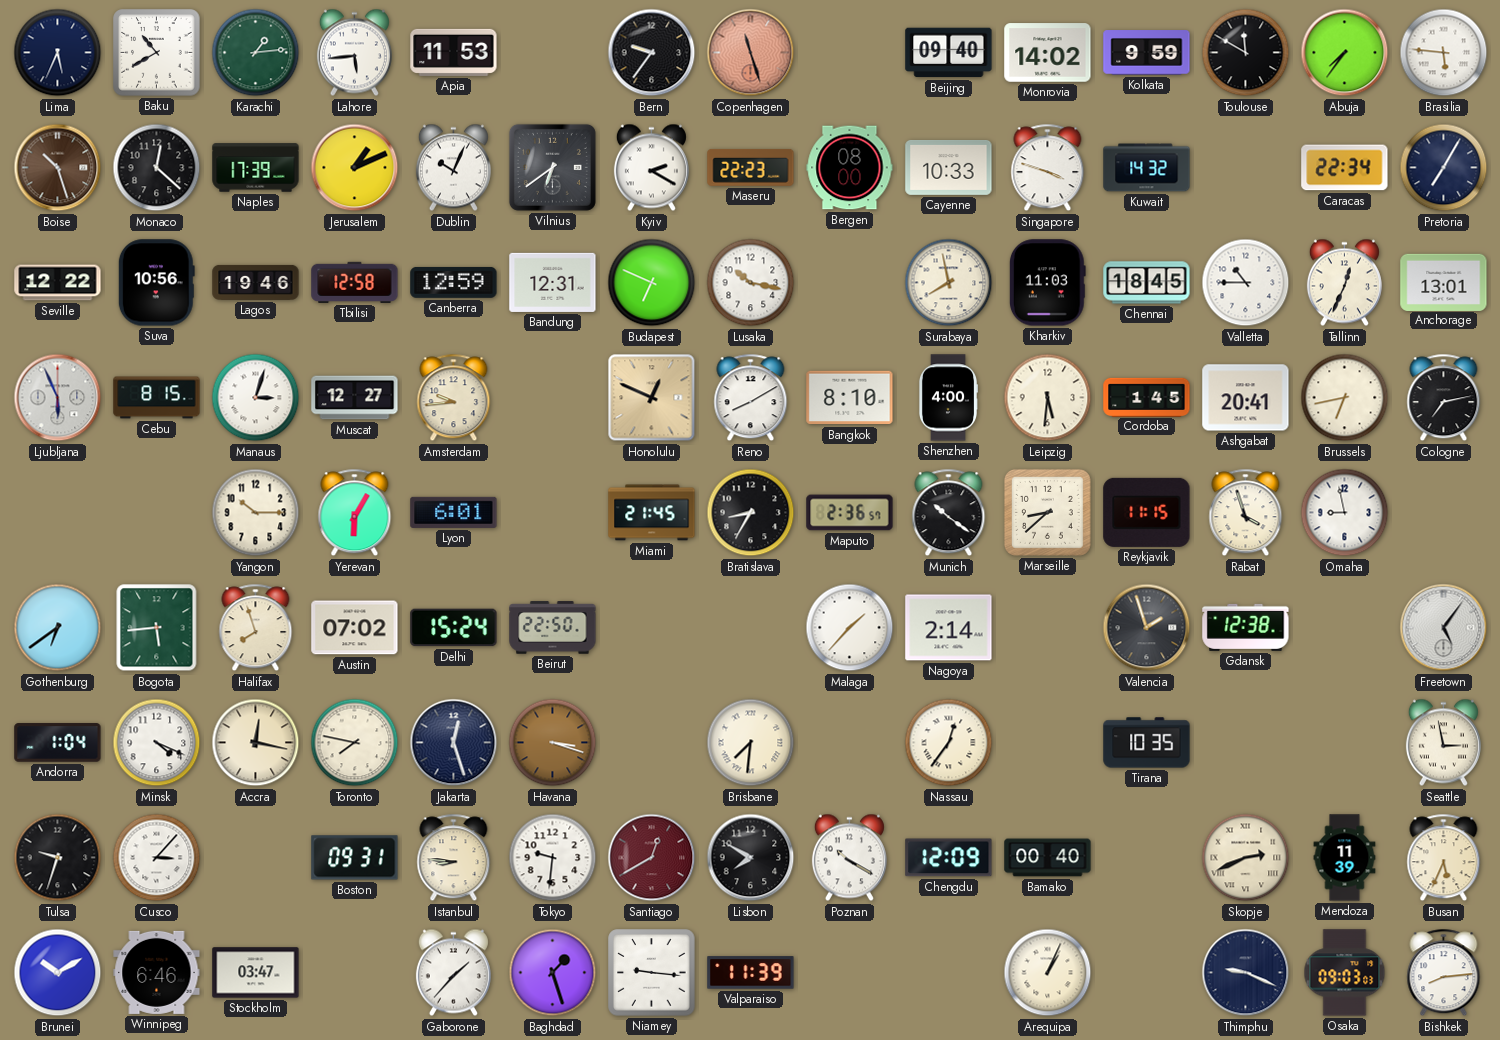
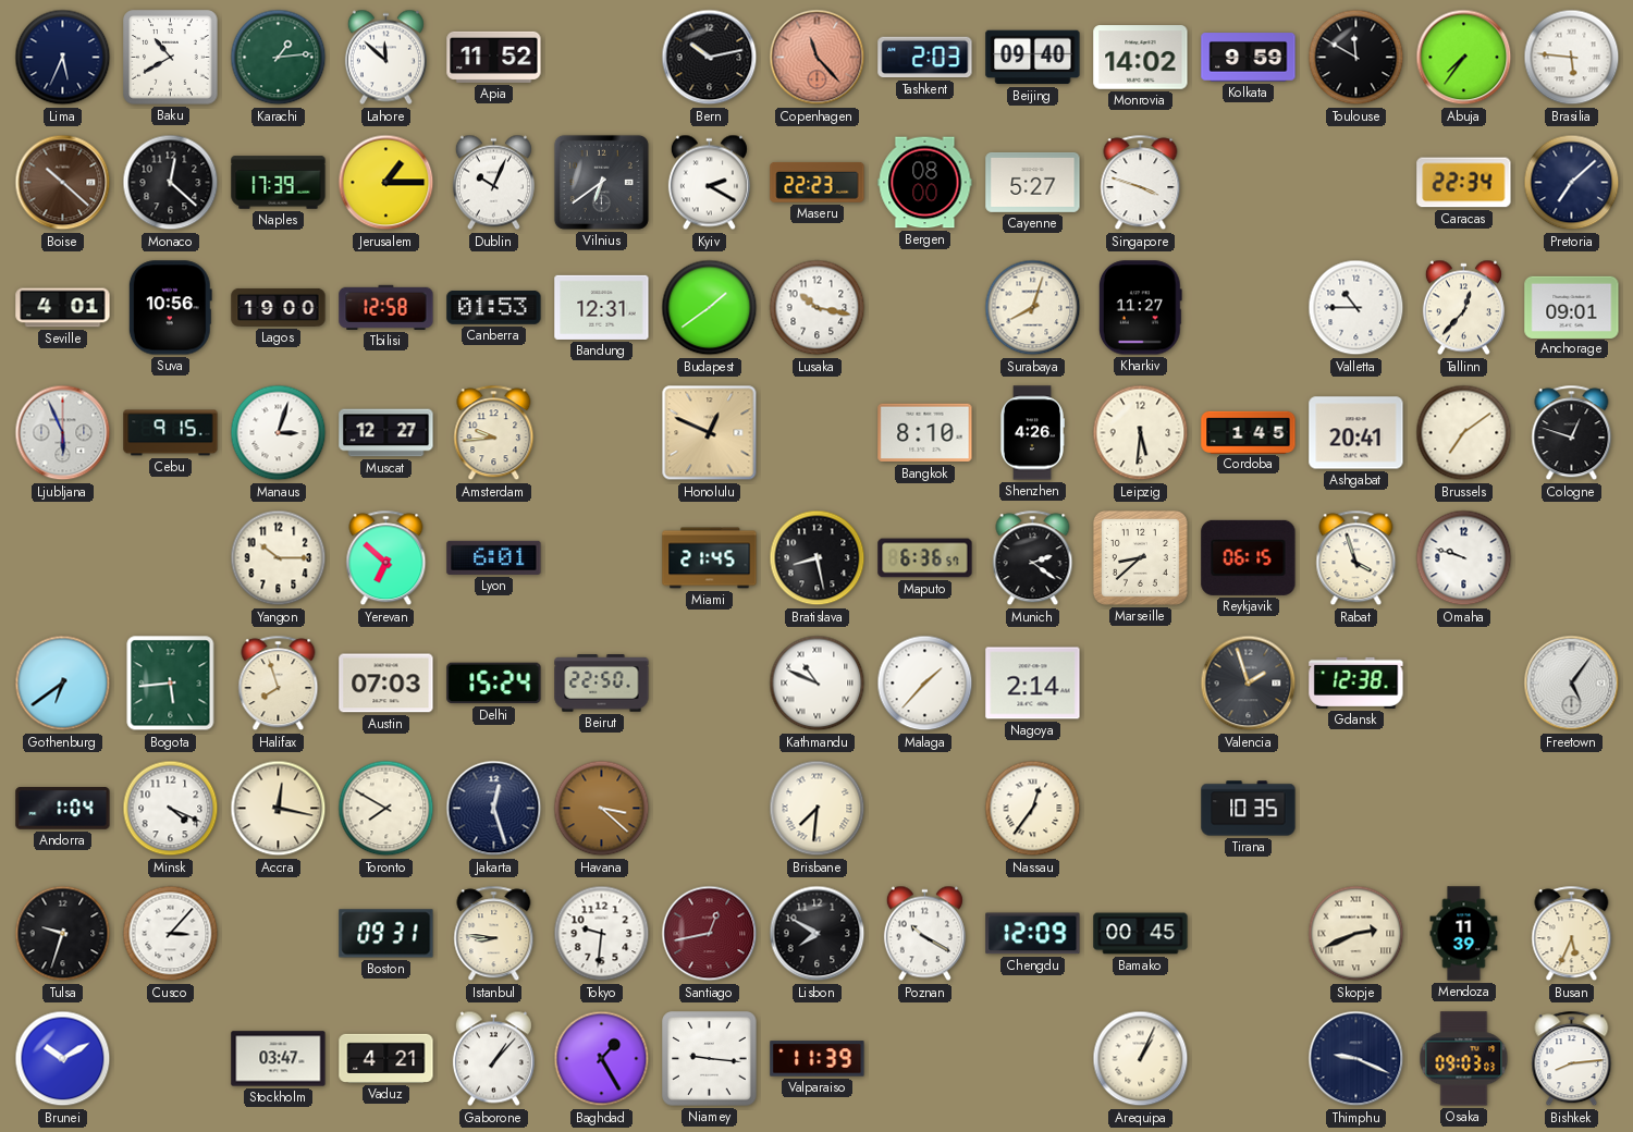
Lahore: 5:44 -> 11:52 (385, 58)
Apia: 11:53 -> 11:52 (494, 57)
Bern: 9:36 -> 10:13 (710, 58)
Copenhagen: 11:27 -> 11:23 (818, 58)
Tashkent: none -> 2:03 (925, 58)
Boise: 10:27 -> 10:22 (63, 183)
Jerusalem: 1:11 -> 1:15 (386, 183)
Cayenne: 10:33 -> 5:27 (1033, 182)
Kuwait: 14:32 -> none (1147, 168)
Pretoria: 7:05 -> 7:08 (1572, 183)
Seville: 12:22 -> 4:01 (63, 308)
Lagos: 19:46 -> 19:00 (279, 307)
Canberra: 12:59 -> 01:53 (494, 307)
Budapest: 6:49 -> 1:39 (710, 308)
Surabaya: 7:58 -> 8:03 (1033, 308)
Kharkiv: 11:03 -> 11:27 (1140, 308)
Chennai: 18:45 -> none (1147, 283)
Tallinn: 12:34 -> 12:37 (1463, 308)
Anchorage: 13:01 -> 09:01 (1572, 307)
Cebu: 8:15 -> 9:15 (171, 433)
Reno: 8:10 -> none (751, 398)
Shenzhen: 4:00 -> 4:26 (1031, 433)
Brussels: 6:43 -> 7:09 (1464, 433)
Cologne: 7:13 -> 12:48 (1572, 433)
Yerevan: 6:05 -> 6:52 (386, 558)
Bratislava: 8:35 -> 8:28 (818, 558)
Maputo: 2:36 -> 6:36 (925, 558)
Munich: 10:21 -> 2:21 (1033, 558)
Reykjavik: 11:15 -> 06:15 (1249, 557)
Omaha: 8:58 -> 9:48 (1464, 558)
Austin: 07:02 -> 07:03 (386, 684)
Kathmandu: none -> 10:49 (818, 684)
Toronto: 7:47 -> 7:50 (386, 809)
Havana: 3:18 -> 3:22 (602, 809)
Seattle: 2:58 -> none (1443, 743)
Santiago: 12:40 -> 12:43 (710, 934)
Bamako: 00:40 -> 00:45 (1141, 934)
Winnipeg: 6:46 -> none (157, 972)
Vaduz: none -> 4:21 (386, 1058)
Gaborone: 1:37 -> 1:07 (493, 1059)
Baghdad: 1:27 -> 1:25 (602, 1059)
